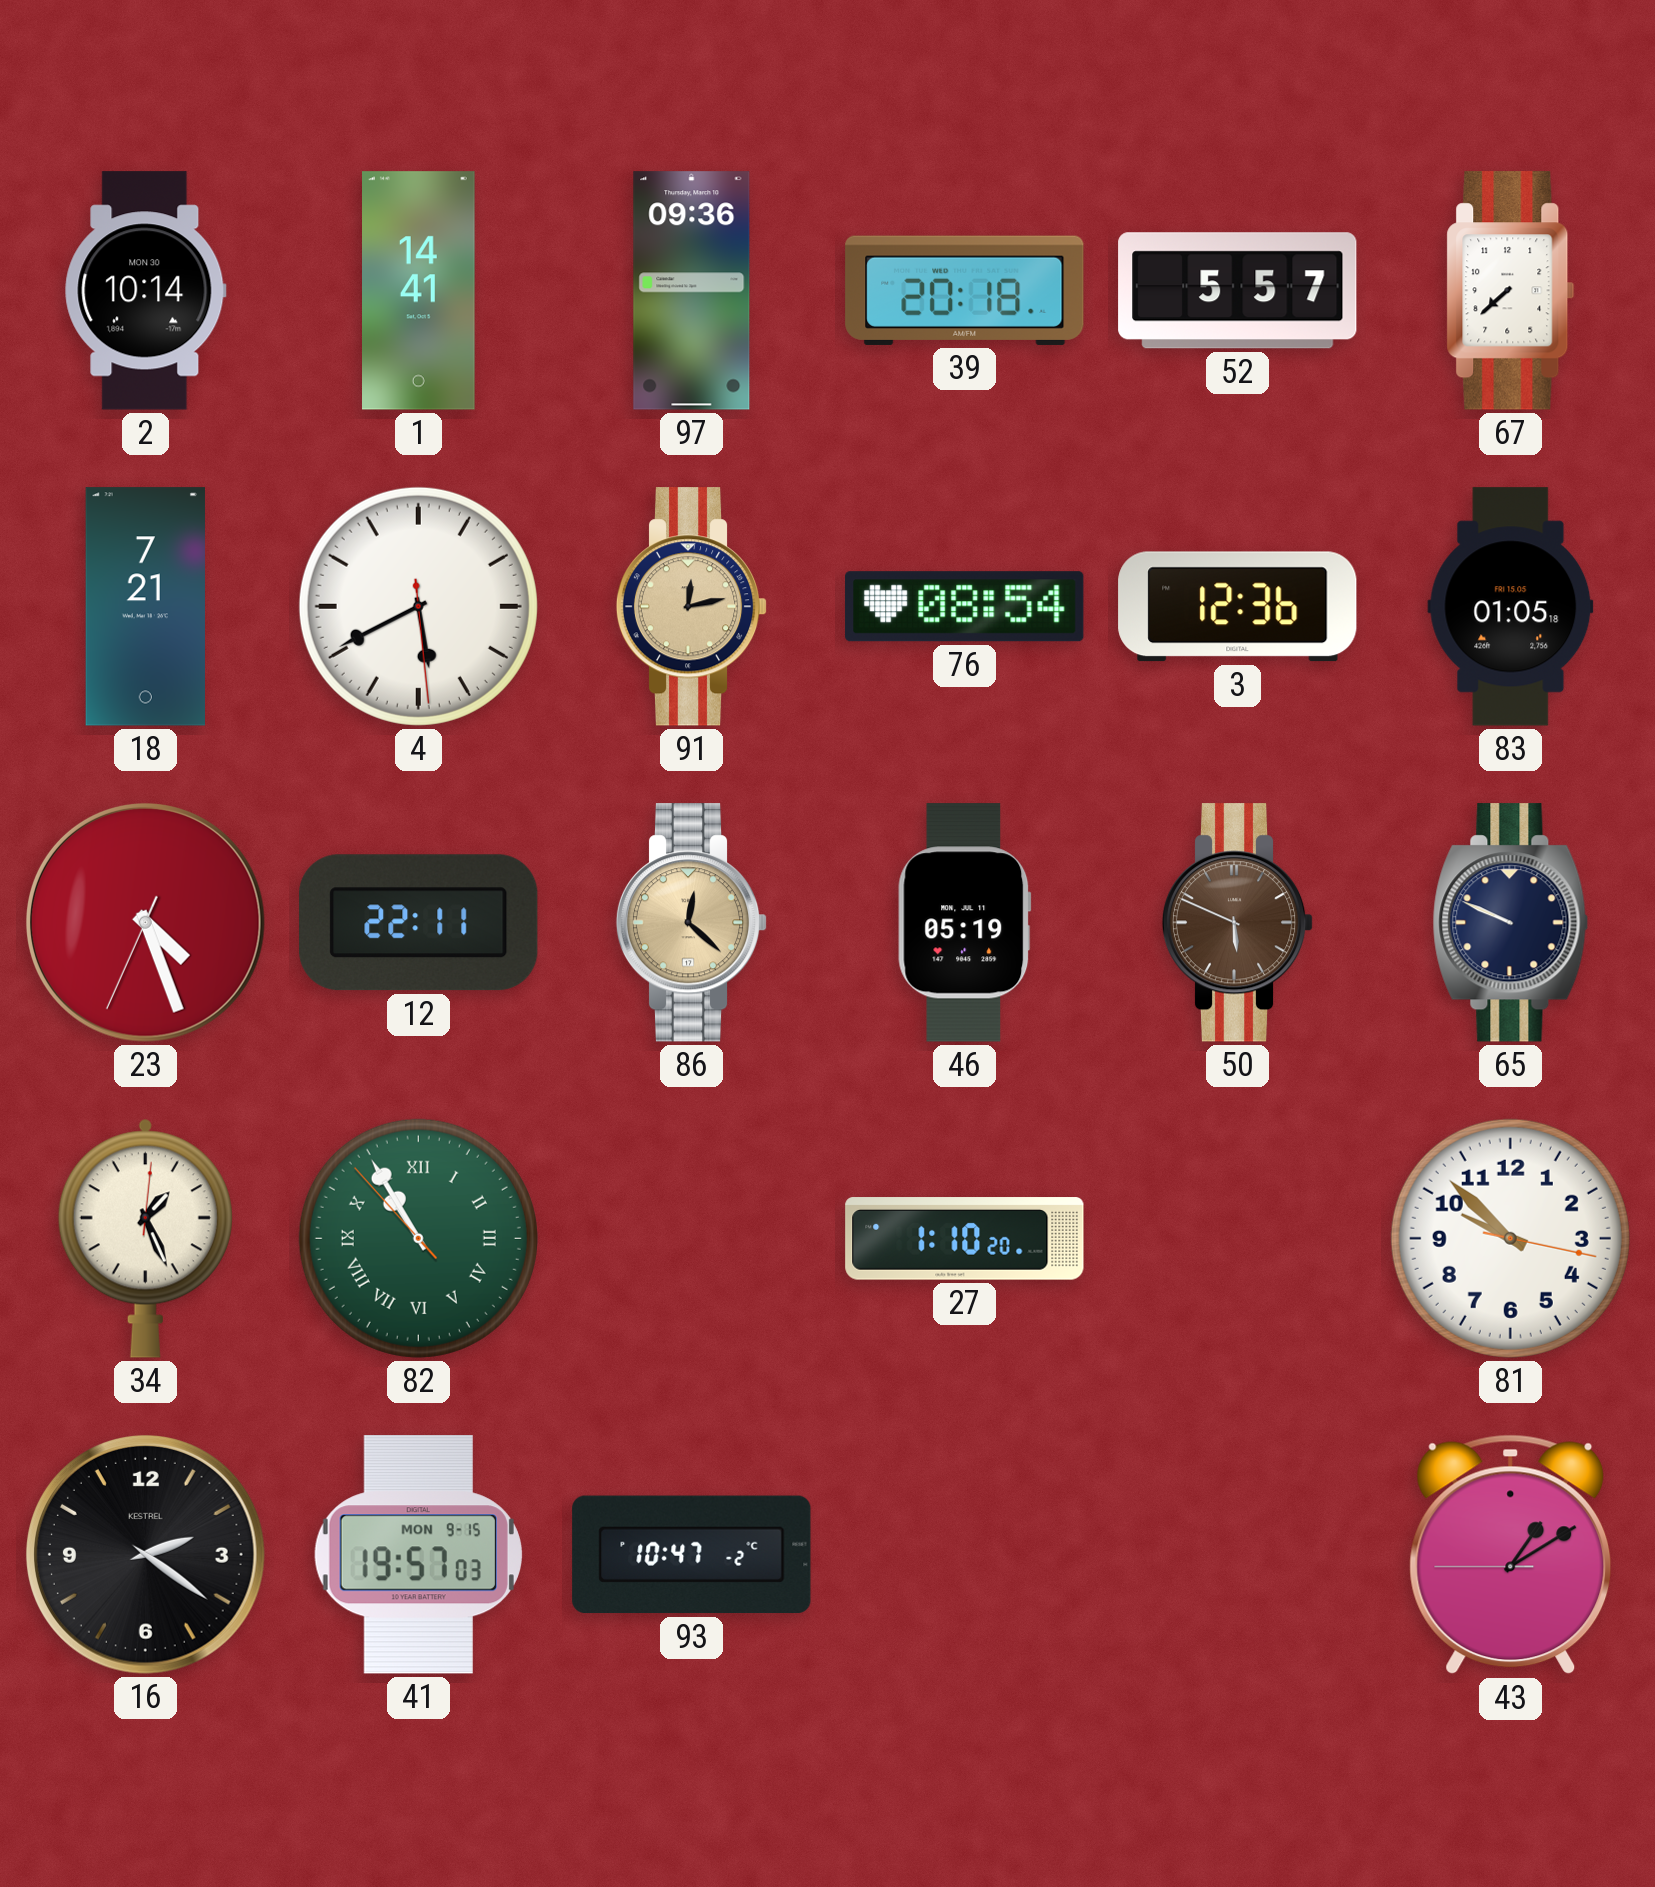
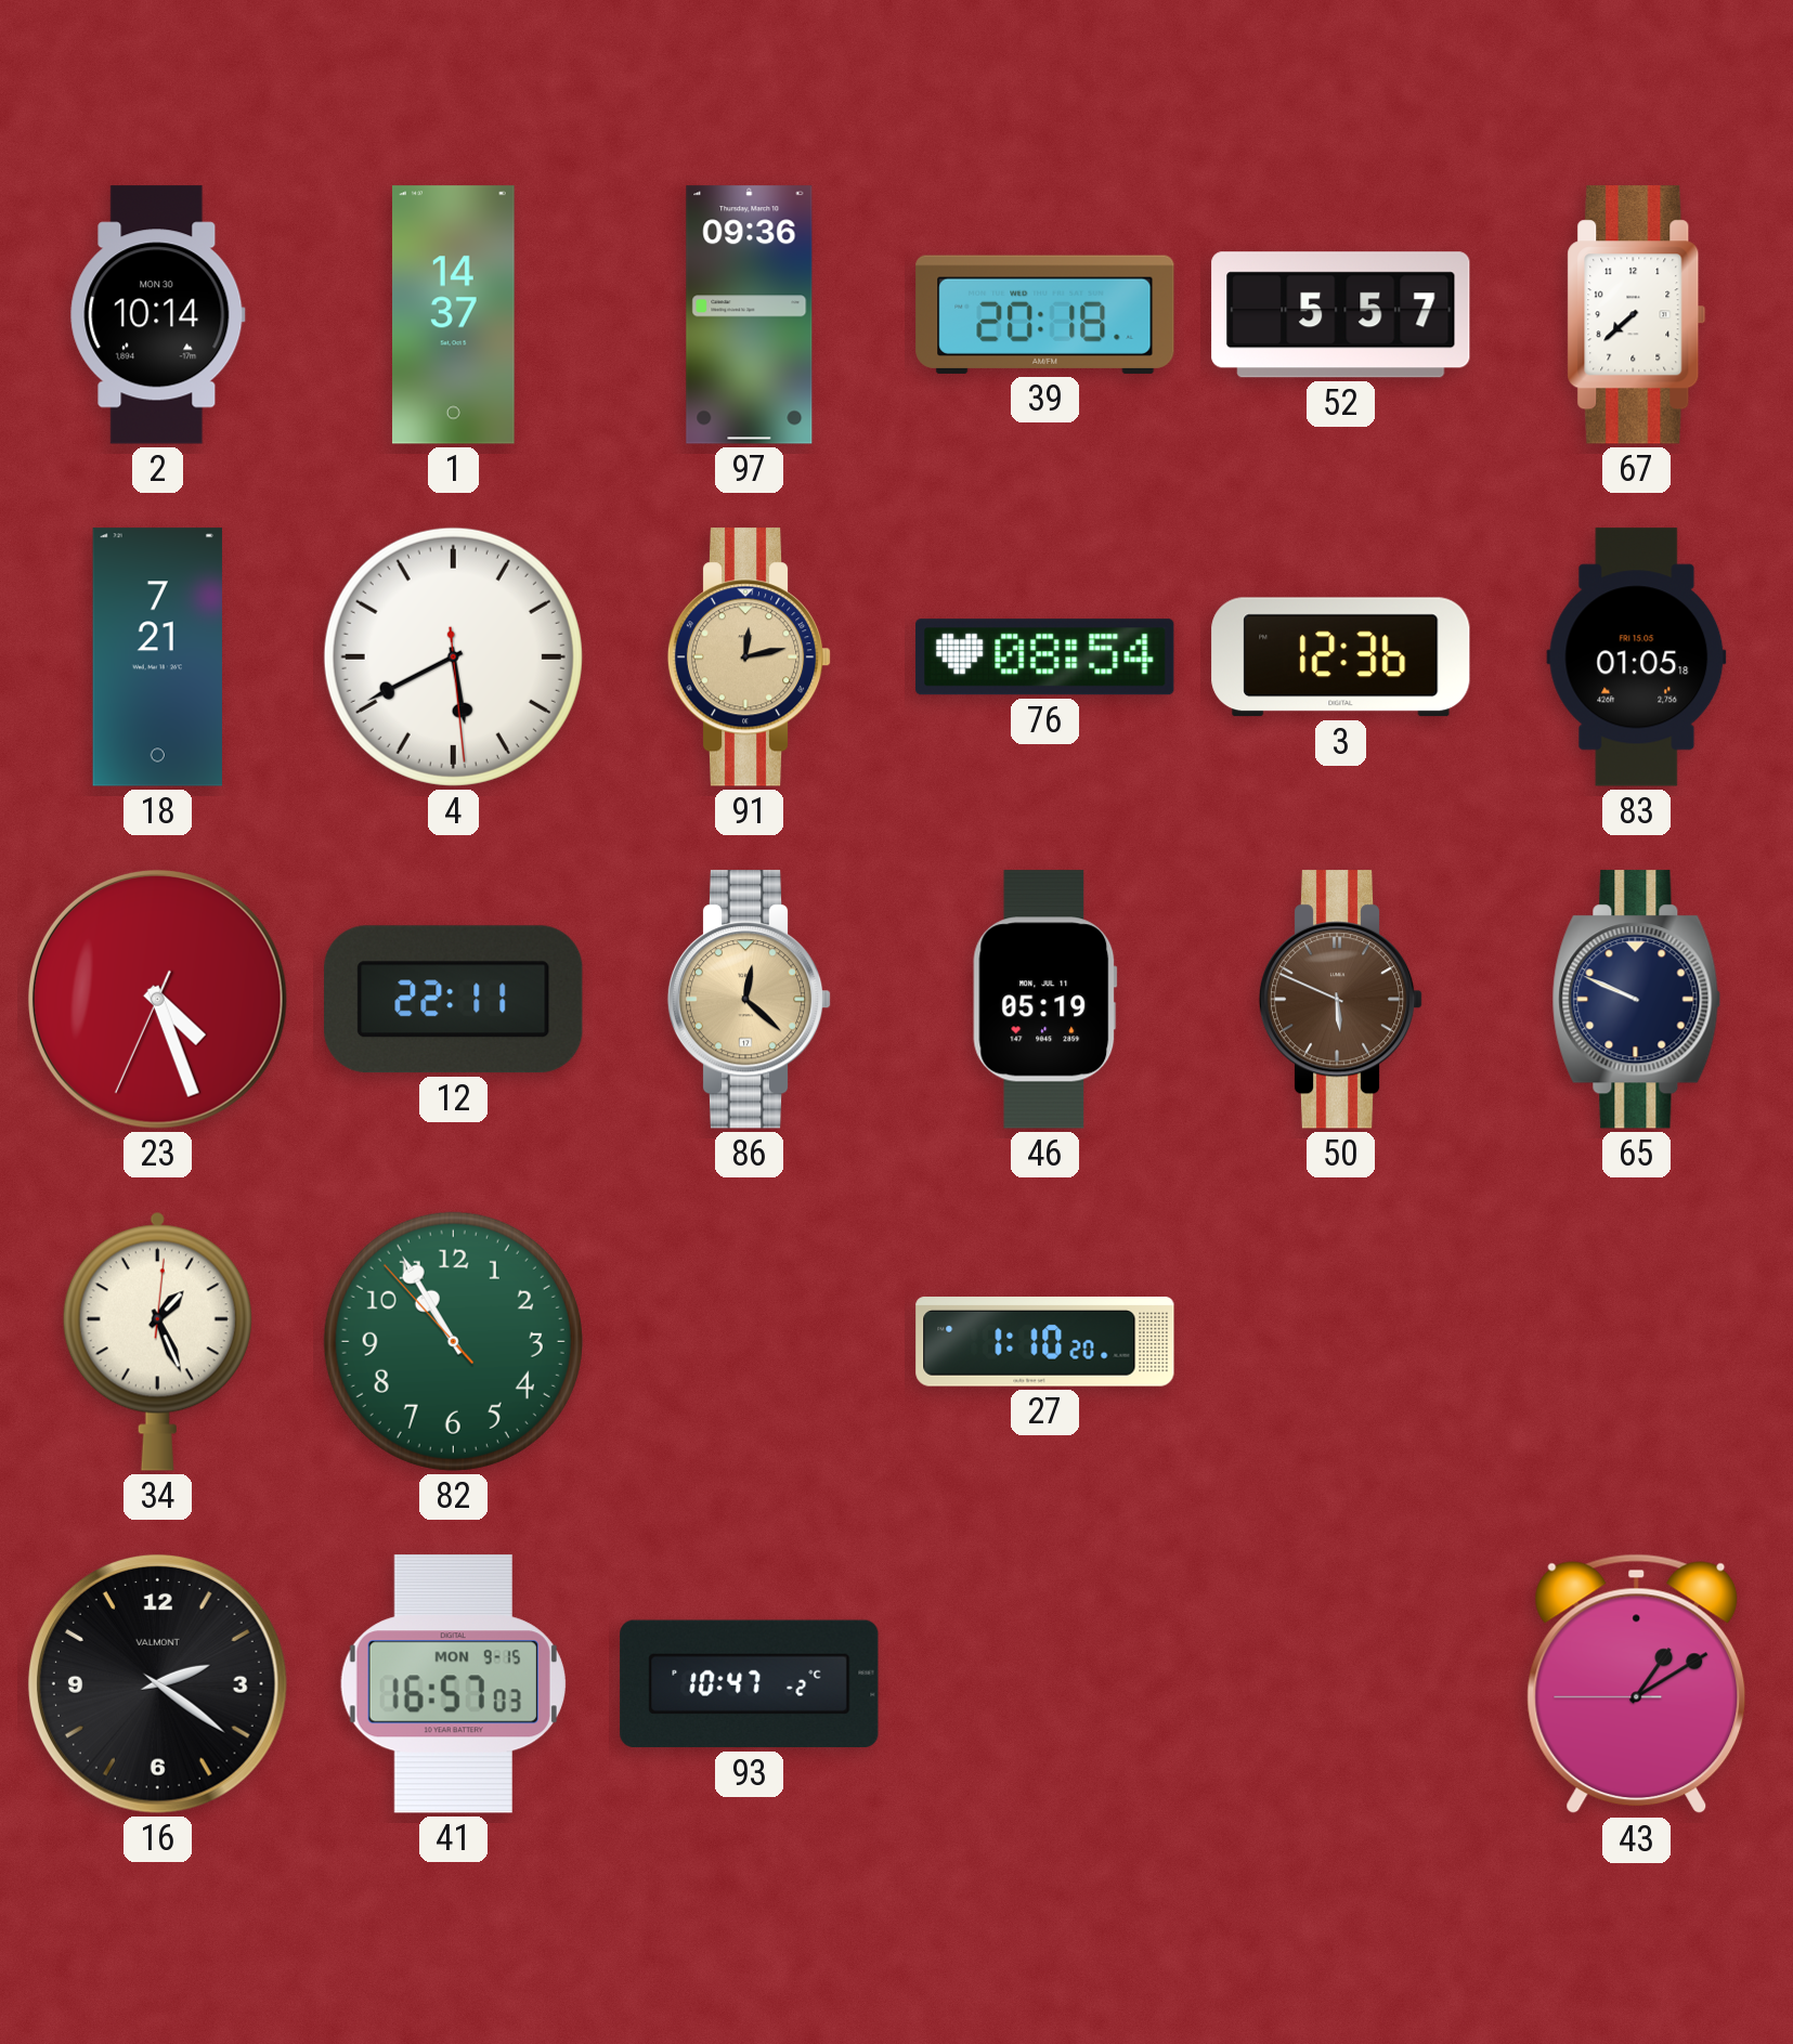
1: 14:41 -> 14:37 (454, 315)
82 numerals: Roman -> Arabic (453, 1341)
81: 9:52 -> none (1510, 1238)
16 brand: KESTREL -> VALMONT (157, 1683)
41: 19:57 -> 16:57 (453, 1684)
